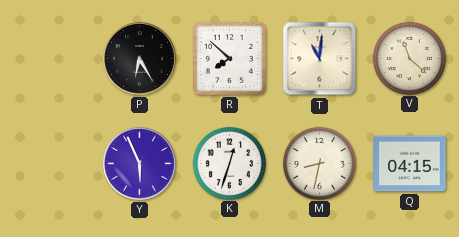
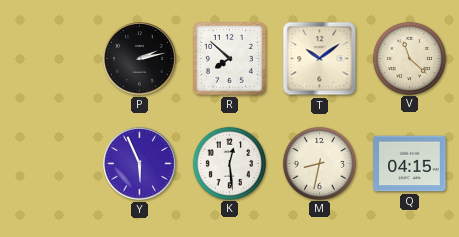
P: 6:25 -> 2:13 (140, 59)
T: 11:01 -> 10:09 (320, 59)
K: 12:33 -> 12:29 (229, 163)
